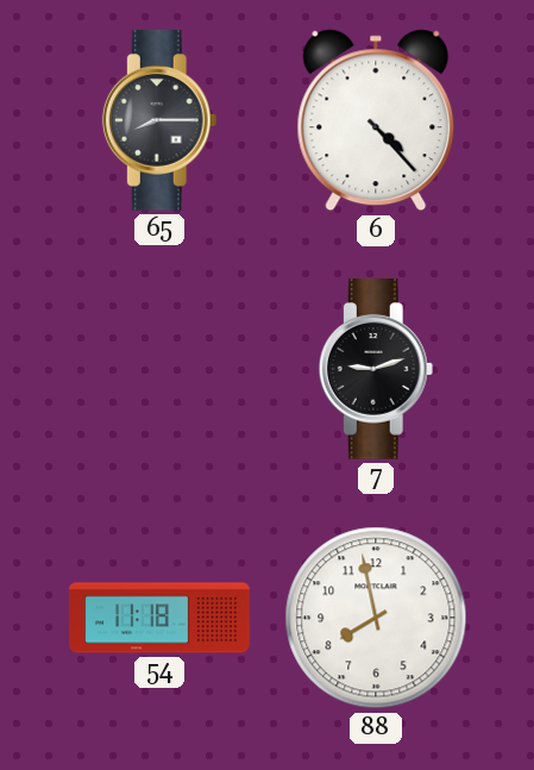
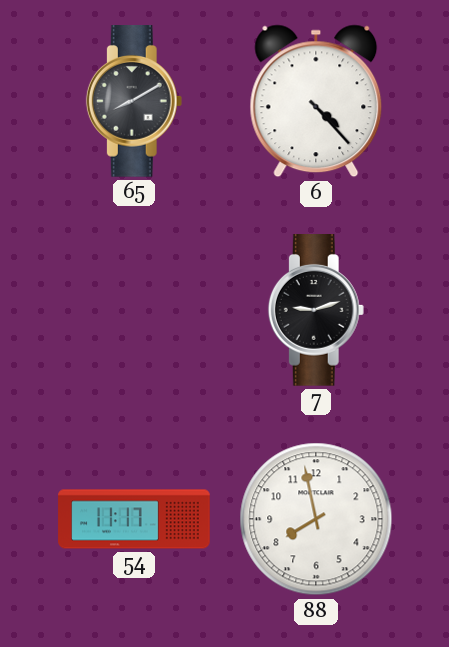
65: 8:15 -> 8:10 (134, 102)
54: 11:18 -> 11:17 (134, 519)
